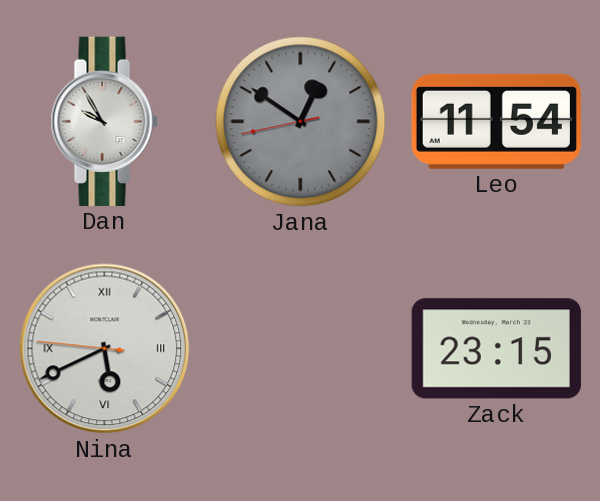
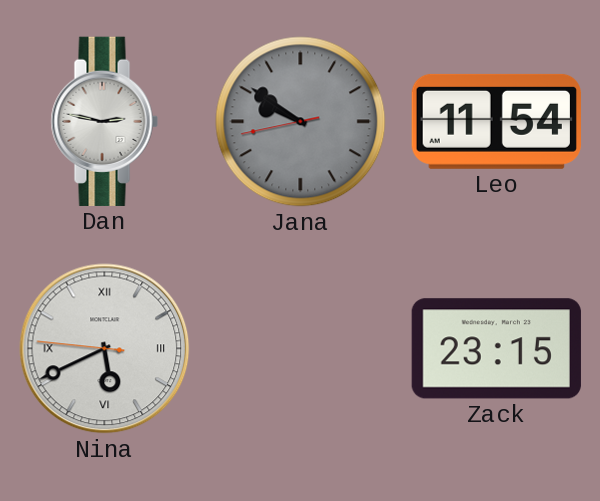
Dan: 9:55 -> 2:47 (104, 121)
Jana: 12:50 -> 9:50 (301, 122)
